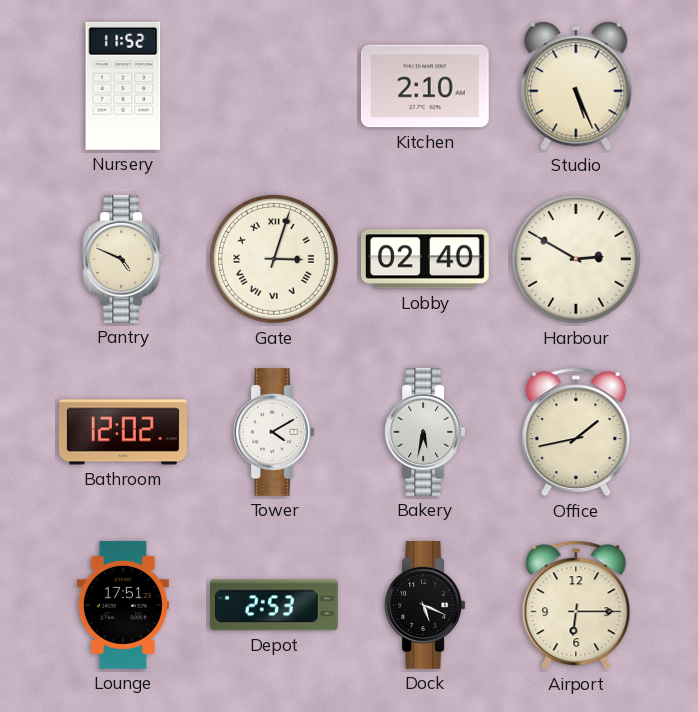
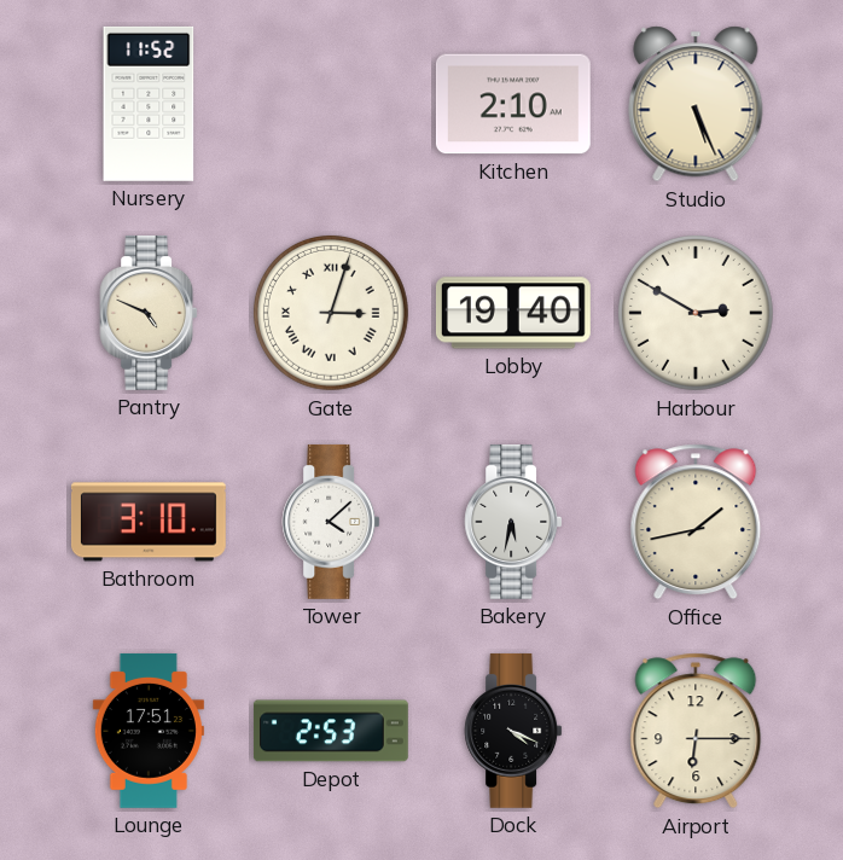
Lobby: 02:40 -> 19:40 (513, 313)
Bathroom: 12:02 -> 3:10 (149, 522)
Tower: 4:10 -> 4:08 (331, 522)
Dock: 5:19 -> 4:19 (513, 731)
